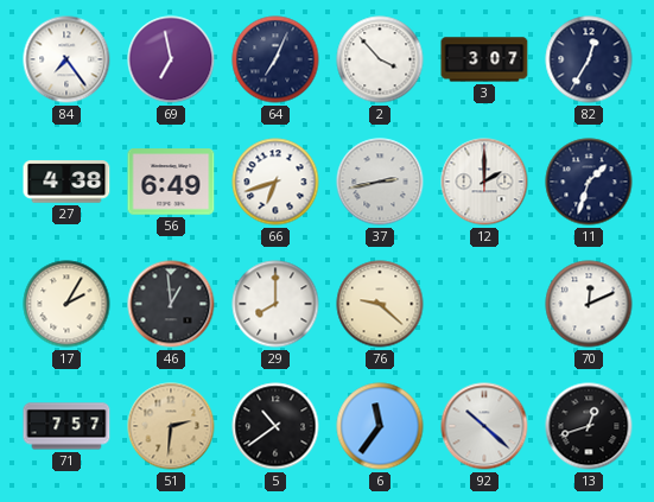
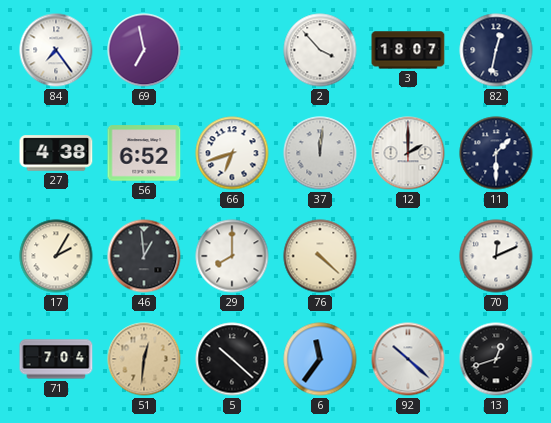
64: 7:04 -> none (275, 59)
3: 3:07 -> 18:07 (408, 50)
82: 12:35 -> 12:32 (496, 50)
56: 6:49 -> 6:52 (144, 153)
37: 2:43 -> 12:01 (320, 153)
11: 1:33 -> 1:30 (496, 153)
76: 9:22 -> 4:22 (320, 256)
71: 7:57 -> 7:04 (56, 359)
51: 2:31 -> 12:31 (144, 359)
5: 10:39 -> 10:22 (232, 359)
